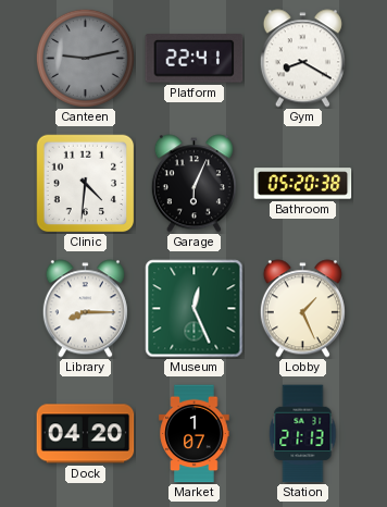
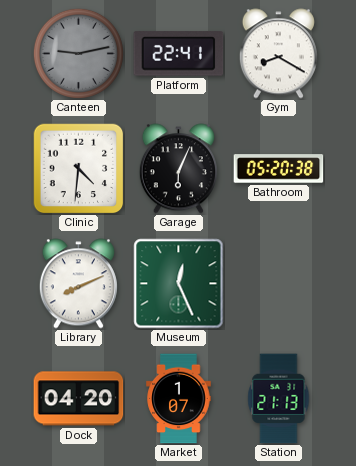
Library: 8:15 -> 8:11 (78, 284)
Lobby: 1:26 -> none (302, 309)
